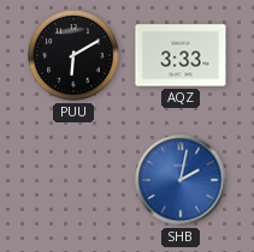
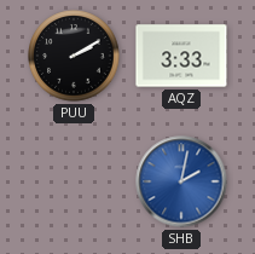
PUU: 6:10 -> 2:10 (74, 56)
